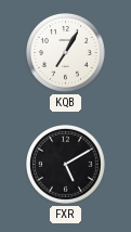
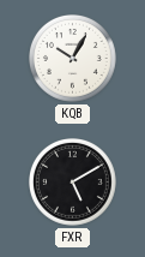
KQB: 7:05 -> 10:05 (73, 59)
